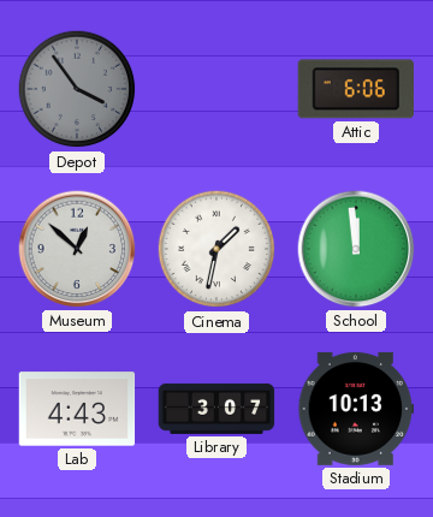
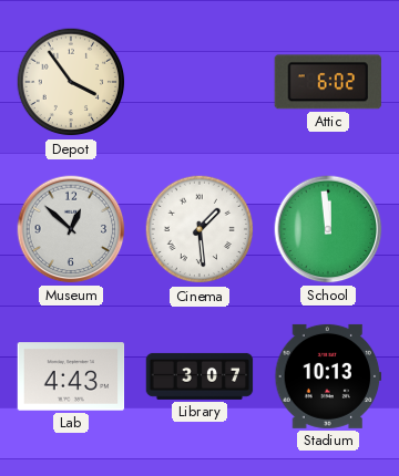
Depot dial: grey -> cream (71, 82)
Attic: 6:06 -> 6:02 (328, 82)
Cinema: 1:32 -> 1:29 (199, 229)
